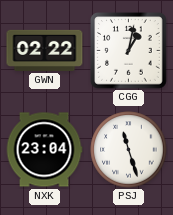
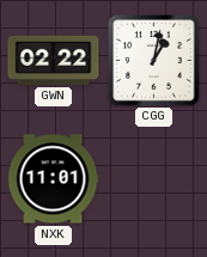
NXK: 23:04 -> 11:01 (53, 179)
PSJ: 11:27 -> none (129, 150)
